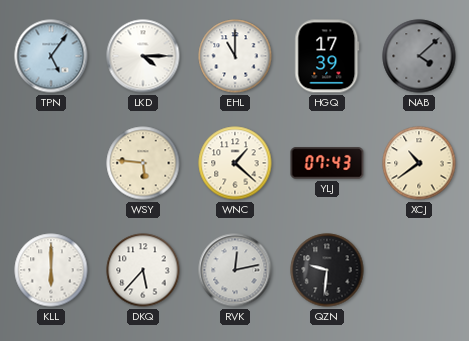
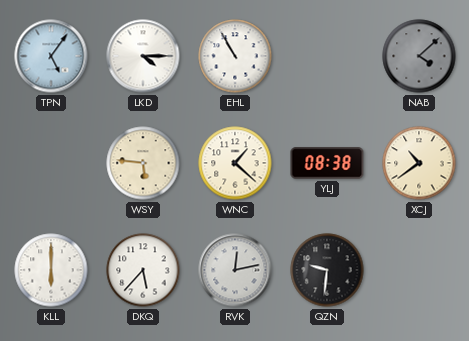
EHL: 11:00 -> 10:55 (235, 56)
HGQ: 17:39 -> none (327, 56)
YLJ: 07:43 -> 08:38 (327, 163)
